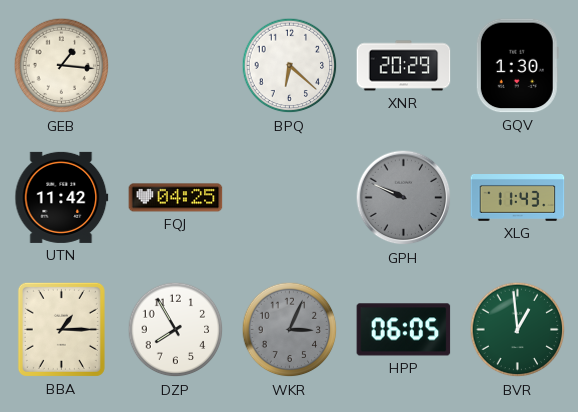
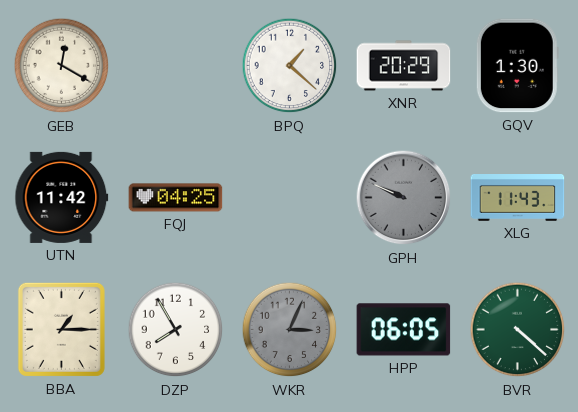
GEB: 1:16 -> 12:20 (62, 66)
BPQ: 6:22 -> 1:22 (290, 66)
BVR: 12:59 -> 4:22 (518, 330)
